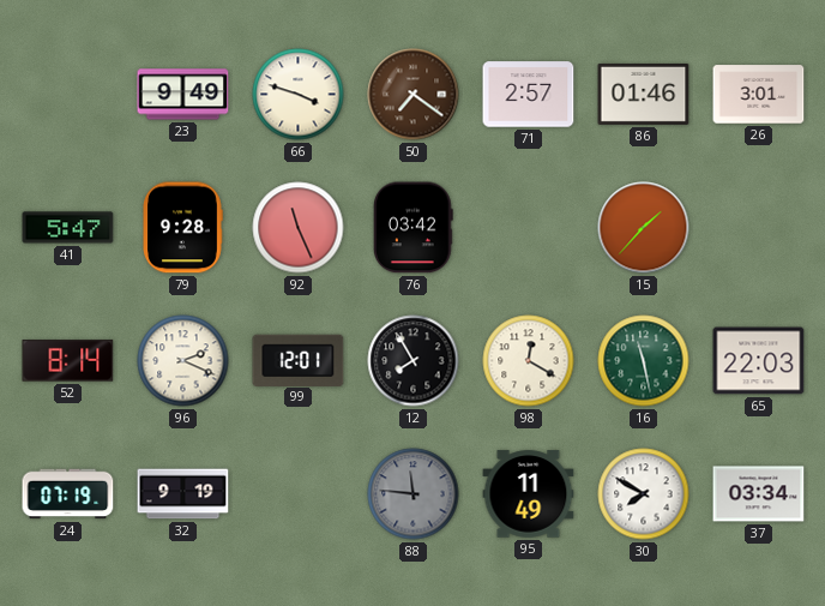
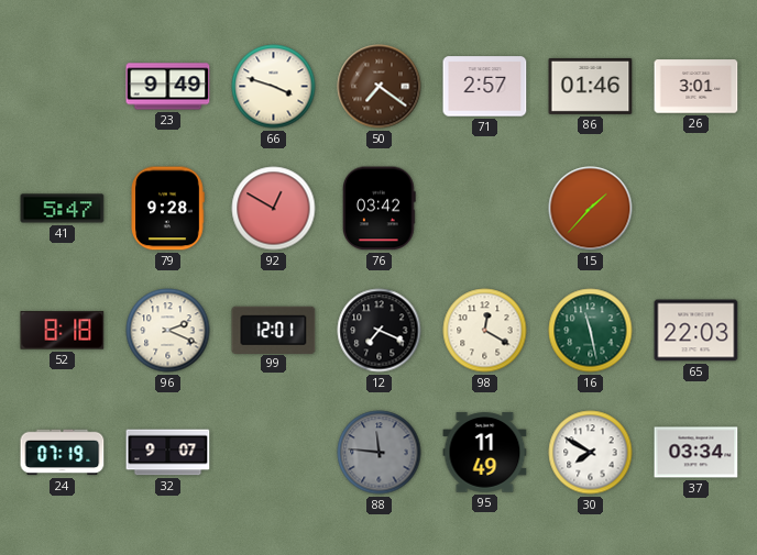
92: 11:26 -> 12:50 (274, 209)
52: 8:14 -> 8:18 (63, 331)
12: 7:55 -> 7:19 (380, 331)
32: 9:19 -> 9:07 (168, 453)
